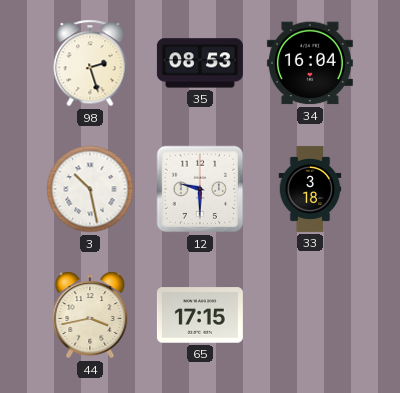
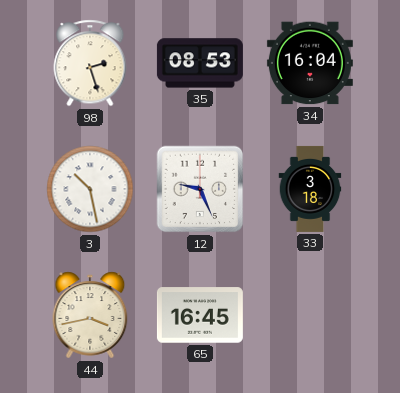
12: 9:30 -> 9:26 (200, 189)
65: 17:15 -> 16:45 (200, 315)
